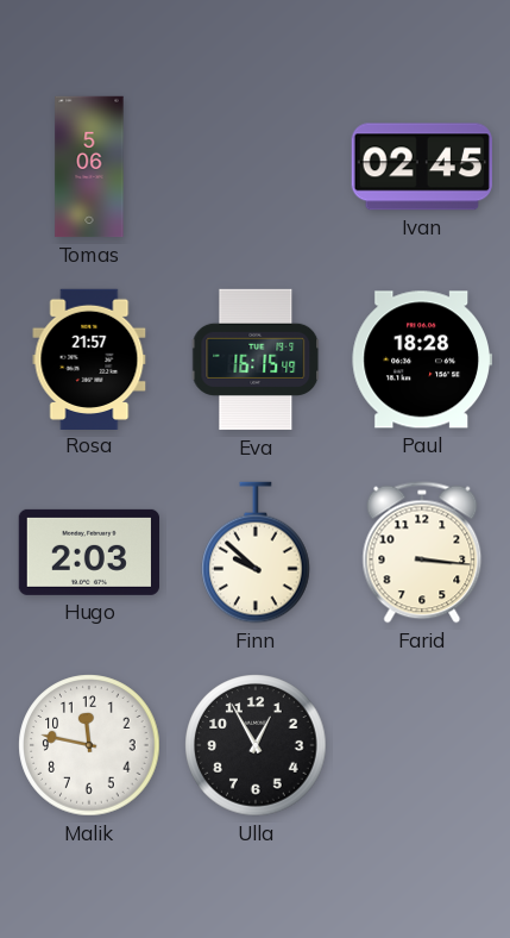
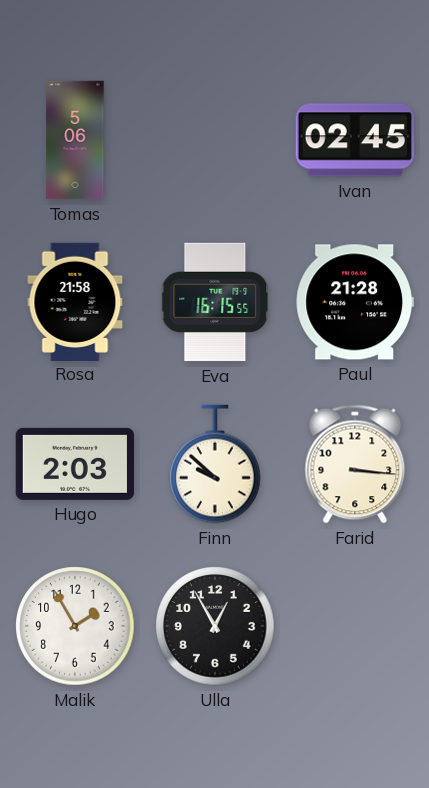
Rosa: 21:57 -> 21:58 (75, 301)
Eva: 16:15:49 -> 16:15:55 (215, 302)
Paul: 18:28 -> 21:28 (355, 302)
Malik: 11:47 -> 1:55 (75, 626)
